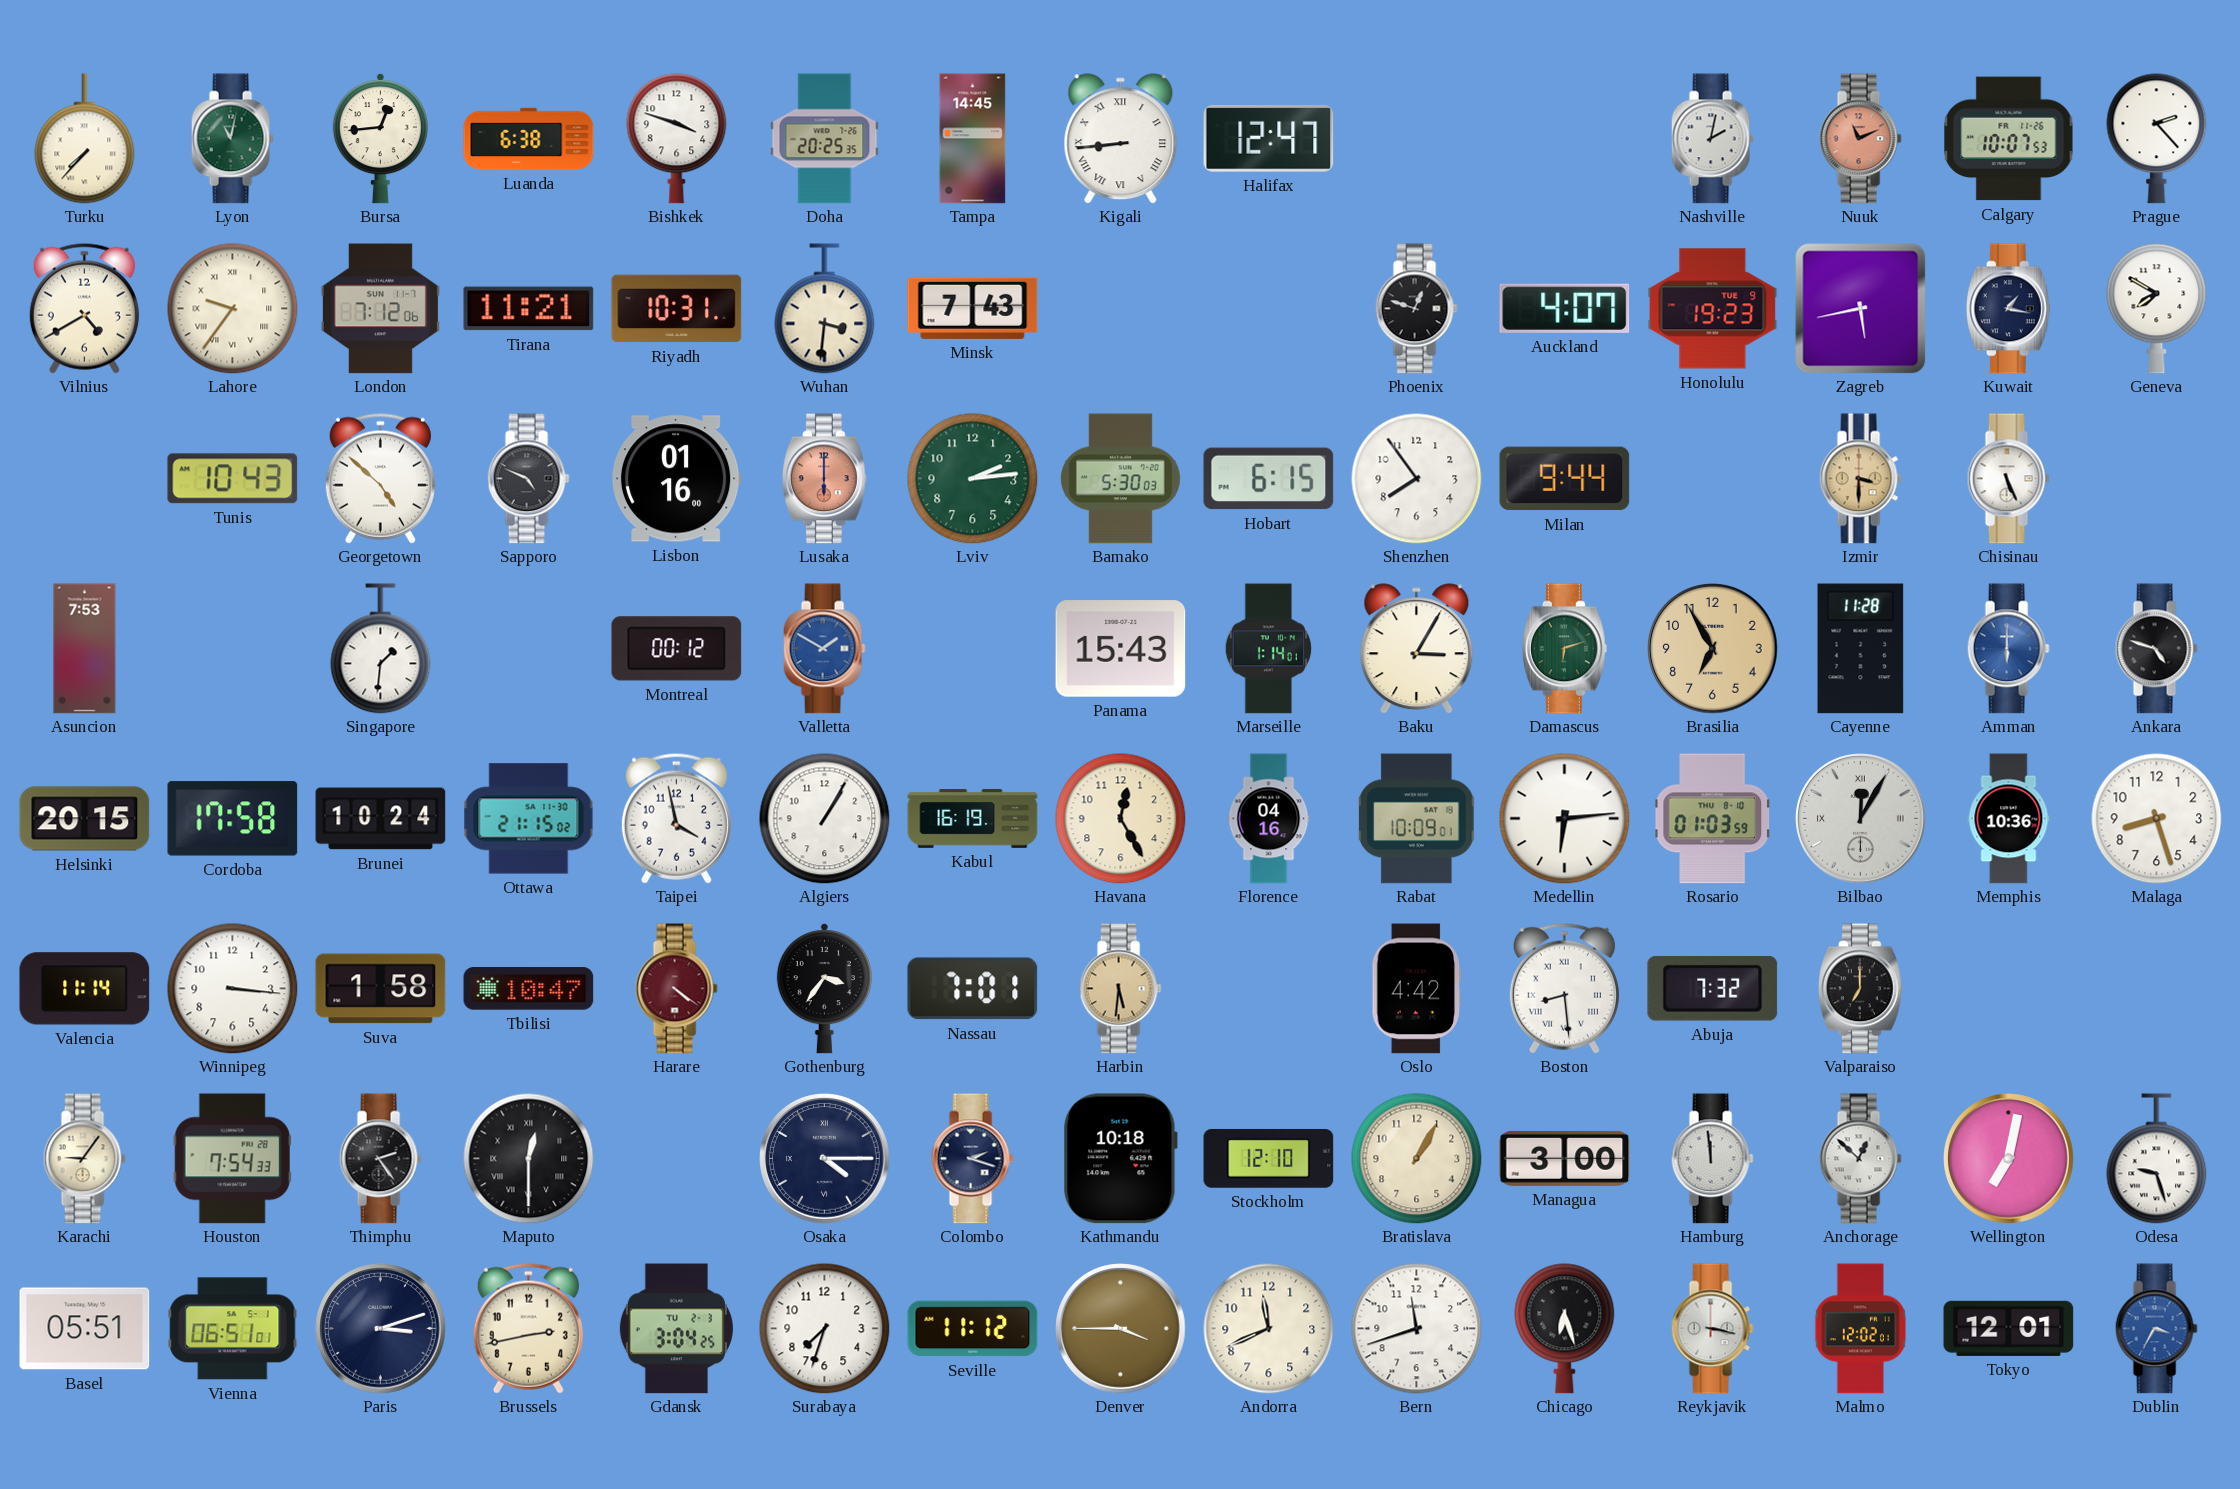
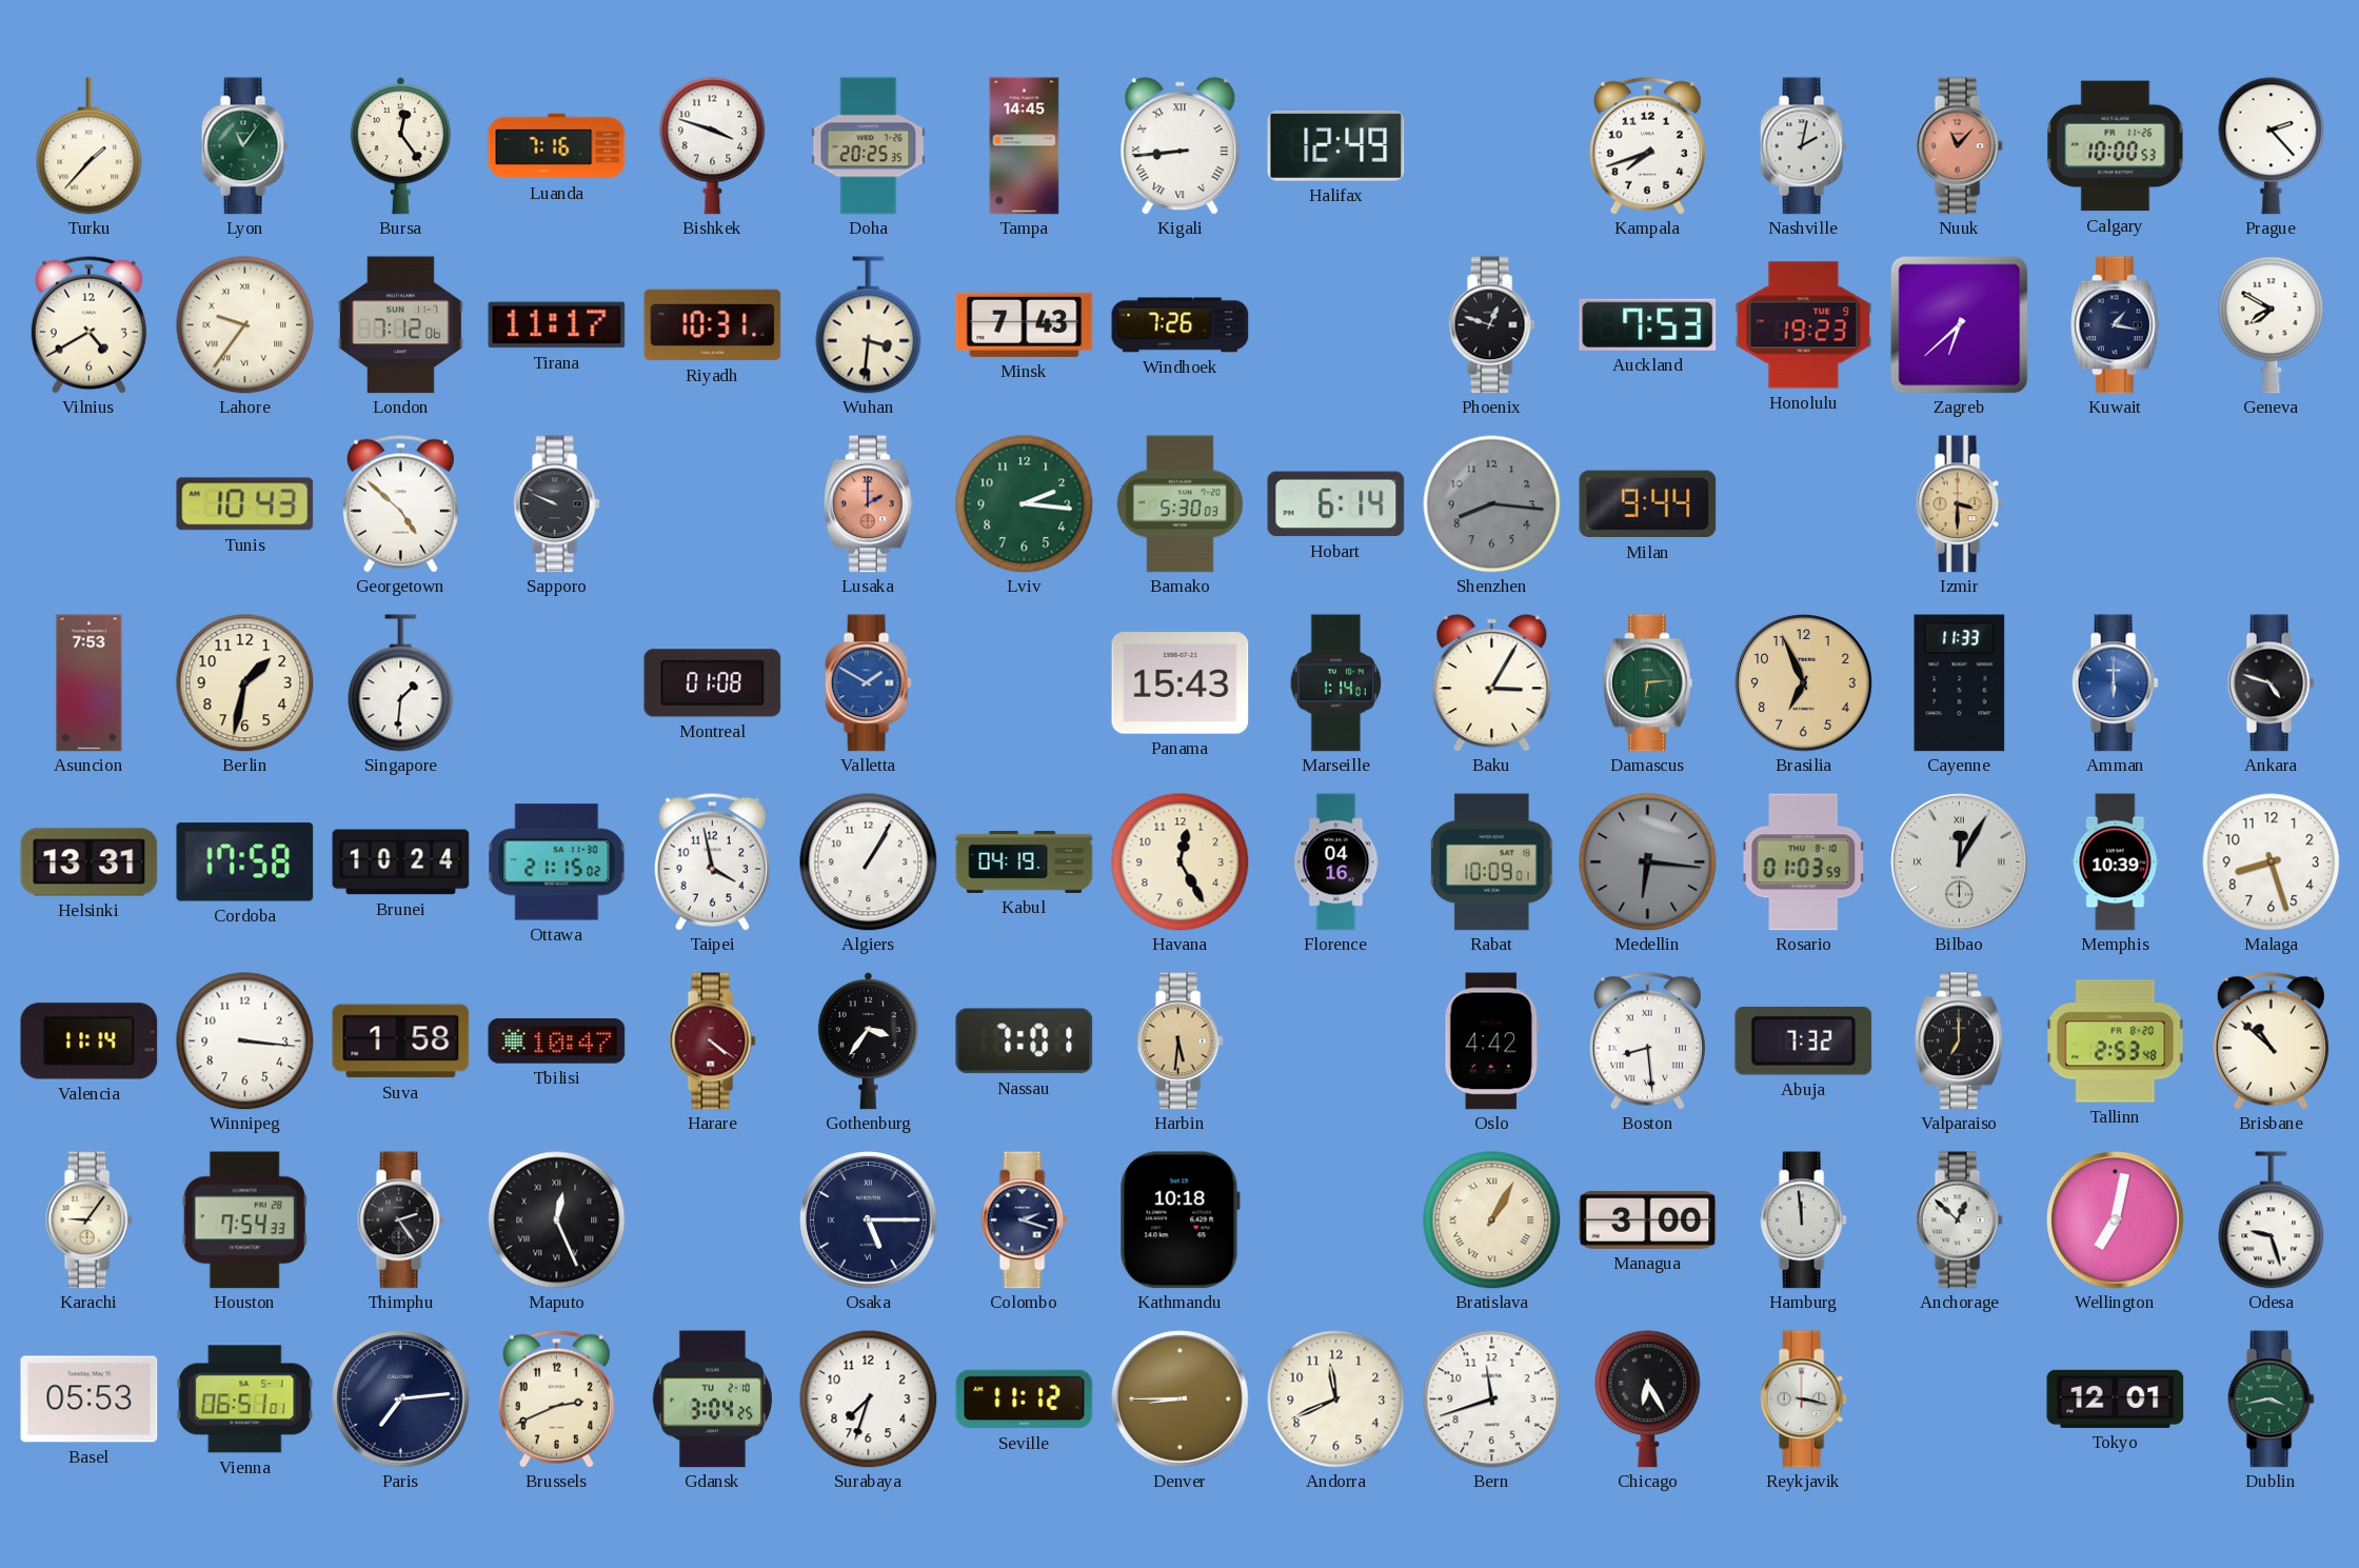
Turku: 7:37 -> 1:37 (90, 146)
Lyon: 11:02 -> 11:06 (244, 146)
Bursa: 12:44 -> 12:24 (400, 146)
Luanda: 6:38 -> 7:16 (557, 146)
Halifax: 12:47 -> 12:49 (1336, 145)
Kampala: none -> 7:42 (1647, 145)
Nuuk: 11:11 -> 11:07 (1959, 146)
Calgary: 10:07 -> 10:00 (2116, 146)
Tirana: 11:21 -> 11:17 (557, 325)
Windhoek: none -> 7:26 (1181, 325)
Auckland: 4:07 -> 7:53 (1648, 324)
Zagreb: 5:43 -> 6:38 (1960, 325)
Sapporo: 4:49 -> 9:49 (556, 504)
Lisbon: 01:16 -> none (676, 479)
Lusaka: 6:00 -> 2:00 (868, 504)
Lviv: 2:14 -> 2:16 (1025, 504)
Hobart: 6:15 -> 6:14 (1336, 504)
Shenzhen: 7:54 -> 8:16 (1492, 504)
Shenzhen dial: white -> grey (1492, 504)
Chisinau: 5:26 -> none (2008, 479)
Berlin: none -> 1:32 (245, 683)
Montreal: 00:12 -> 01:08 (713, 683)
Damascus: 6:12 -> 6:14 (1647, 683)
Brasilia: 6:55 -> 6:56 (1804, 683)
Cayenne: 11:28 -> 11:33 (1960, 683)
Helsinki: 20:15 -> 13:31 (90, 862)
Kabul: 16:19 -> 04:19 (1025, 862)
Medellin: 6:14 -> 6:16 (1648, 862)
Medellin dial: white -> grey (1648, 862)
Memphis: 10:36 -> 10:39 (2116, 862)
Tallinn: none -> 2:53 (2116, 1041)
Brisbane: none -> 10:52 (2271, 1040)
Maputo: 12:30 -> 12:26 (557, 1220)
Osaka: 4:15 -> 5:15 (869, 1220)
Stockholm: 12:10 -> none (1269, 1158)
Bratislava numerals: Arabic -> Roman (1492, 1220)
Basel: 05:51 -> 05:53 (90, 1400)
Paris: 3:12 -> 7:14 (401, 1400)
Brussels: 2:43 -> 2:41 (556, 1398)
Gdansk date: TU 2-3 -> TU 2-10 (712, 1400)
Denver: 3:45 -> 8:45 (1181, 1400)
Chicago: 6:27 -> 6:25 (1648, 1400)
Malmo: 12:02 -> none (1860, 1329)
Dublin: 3:35 -> 3:43 (2271, 1400)
Dublin dial: blue -> green (2271, 1400)
